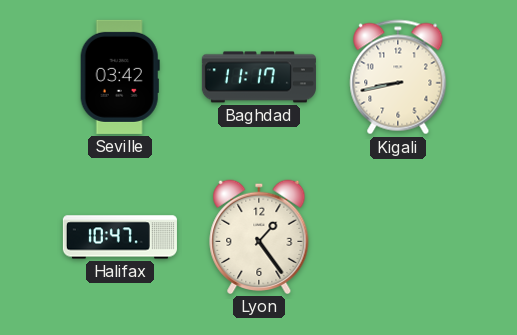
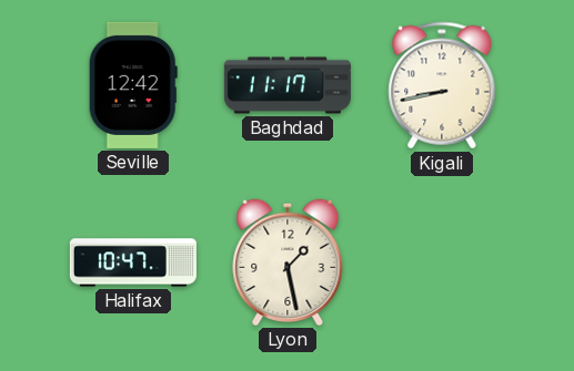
Seville: 03:42 -> 12:42 (133, 85)
Lyon: 1:24 -> 1:28 (288, 262)
